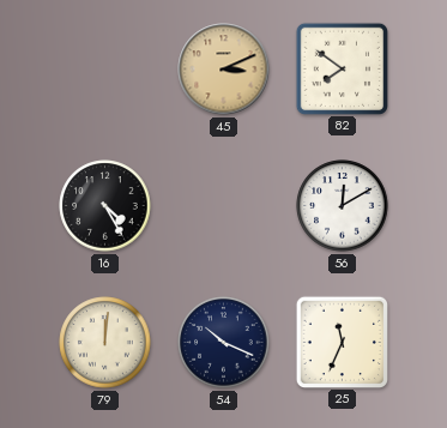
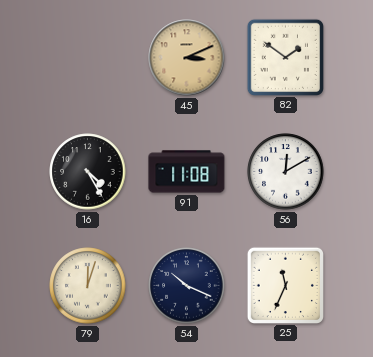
82: 7:51 -> 1:51 (285, 57)
91: none -> 11:08 (187, 172)
79: 12:01 -> 12:03 (88, 286)
